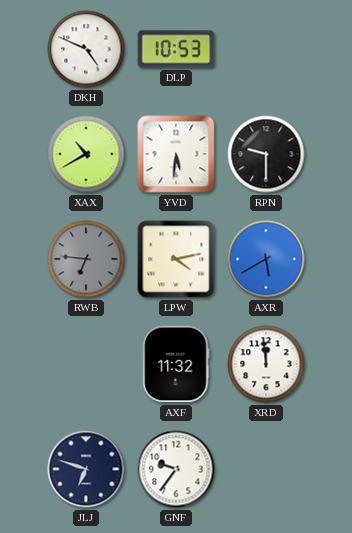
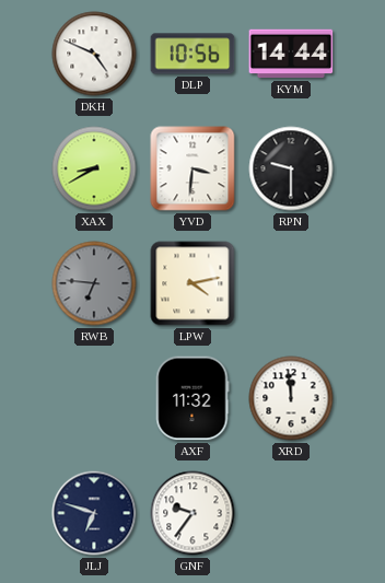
DLP: 10:53 -> 10:56 (192, 54)
KYM: none -> 14:44 (291, 54)
XAX: 10:40 -> 8:40 (94, 168)
YVD: 5:31 -> 3:31 (192, 168)
AXR: 5:40 -> none (266, 259)
